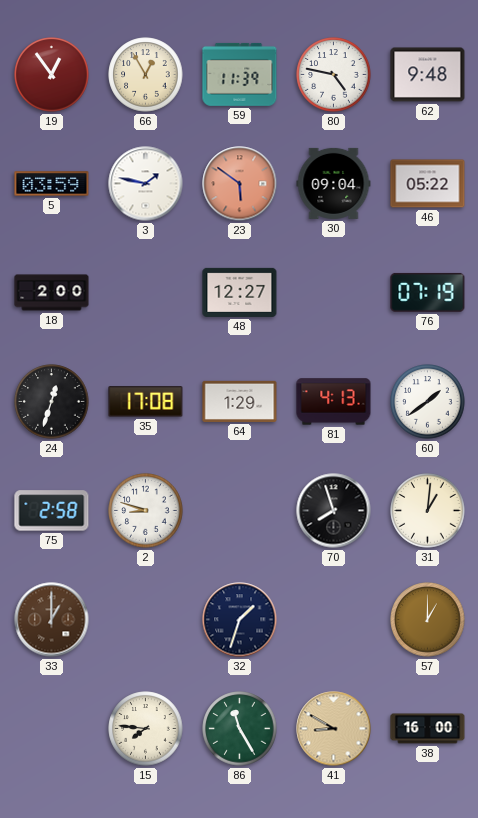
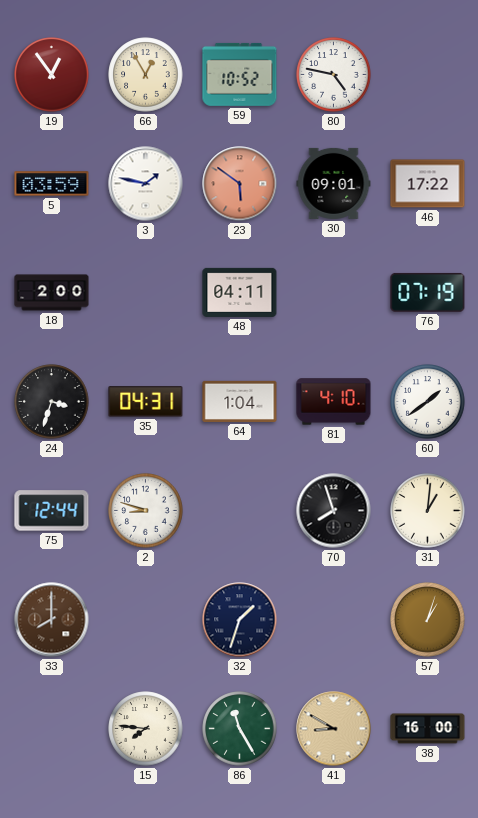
59: 11:39 -> 10:52 (240, 74)
62: 9:48 -> none (428, 75)
30: 09:04 -> 09:01 (334, 183)
46: 05:22 -> 17:22 (428, 184)
48: 12:27 -> 04:11 (240, 292)
24: 12:33 -> 3:33 (52, 402)
35: 17:08 -> 04:31 (146, 402)
64: 1:29 -> 1:04 (240, 401)
81: 4:13 -> 4:10 (334, 402)
75: 2:58 -> 12:44 (52, 511)
33: 1:00 -> 8:00 (52, 620)
57: 1:00 -> 1:03 (428, 620)
